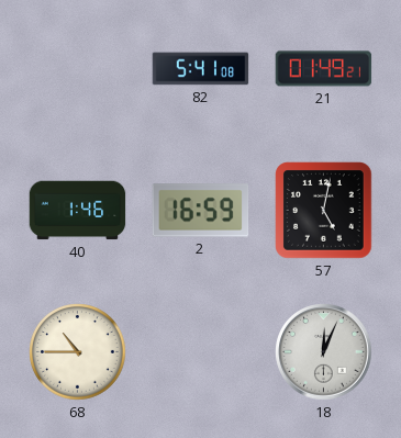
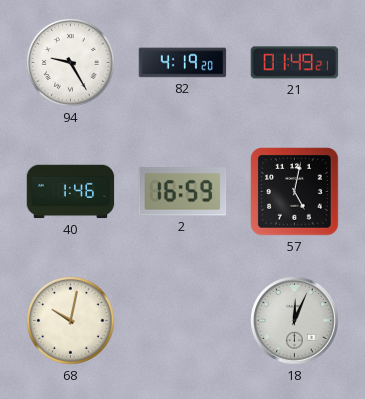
94: none -> 9:25 (71, 63)
82: 5:41 -> 4:19 (183, 63)
68: 10:45 -> 10:02 (71, 321)
